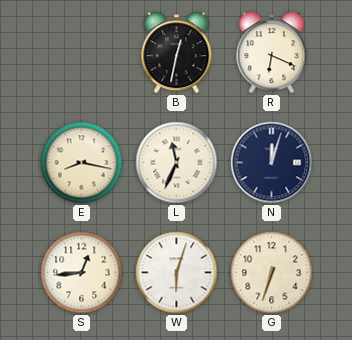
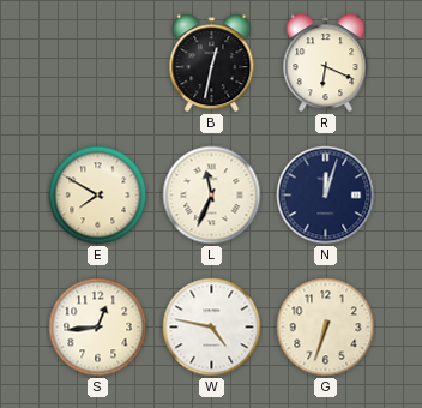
E: 8:17 -> 7:50 (98, 196)
W: 6:03 -> 4:47 (212, 328)
